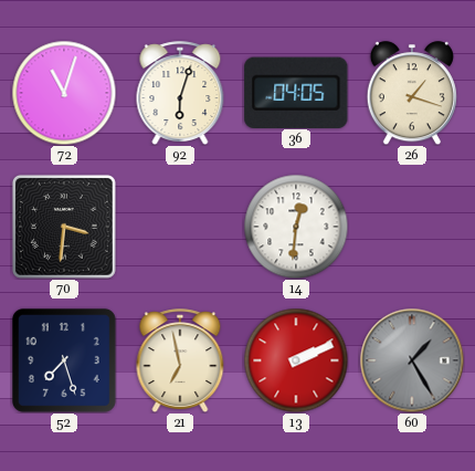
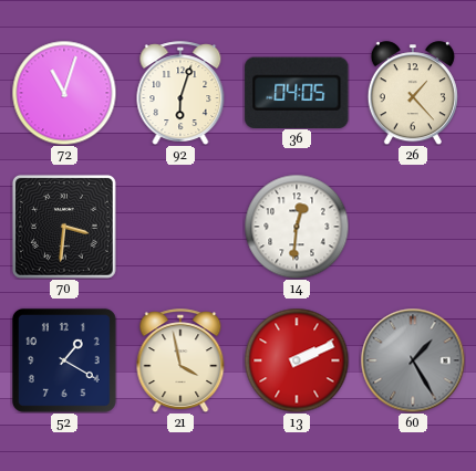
26: 1:18 -> 1:23 (413, 93)
52: 7:27 -> 1:20 (64, 360)
21: 6:58 -> 3:58 (180, 360)
